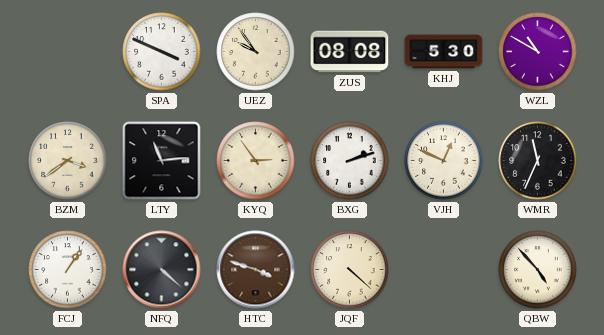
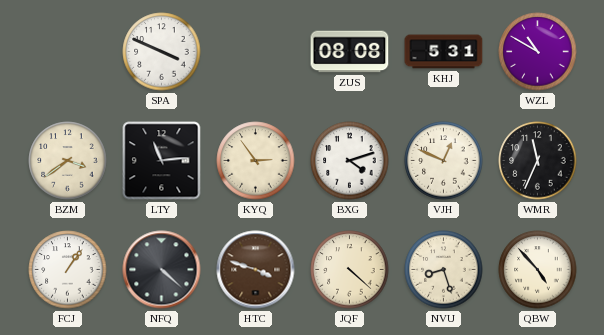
UEZ: 9:54 -> none (256, 52)
KHJ: 5:30 -> 5:31 (444, 52)
BXG: 2:12 -> 4:12 (350, 161)
NVU: none -> 8:27 (444, 270)
